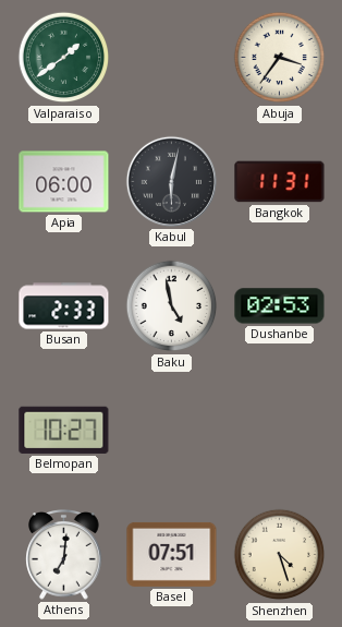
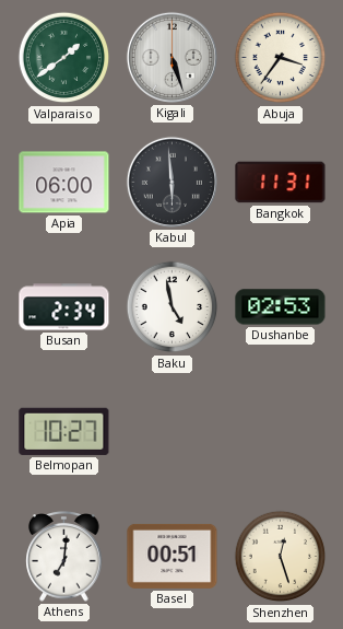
Kigali: none -> 5:27 (171, 57)
Kabul: 6:02 -> 5:59 (171, 182)
Busan: 2:33 -> 2:34 (64, 307)
Basel: 07:51 -> 00:51 (173, 556)
Shenzhen: 4:27 -> 12:27 (281, 557)
